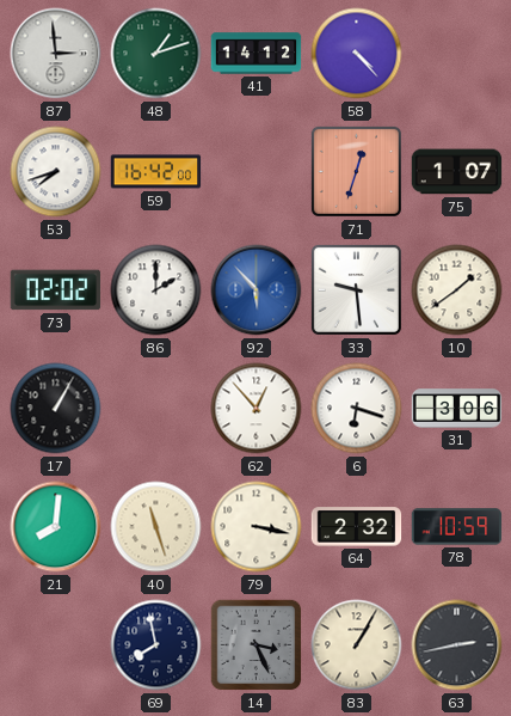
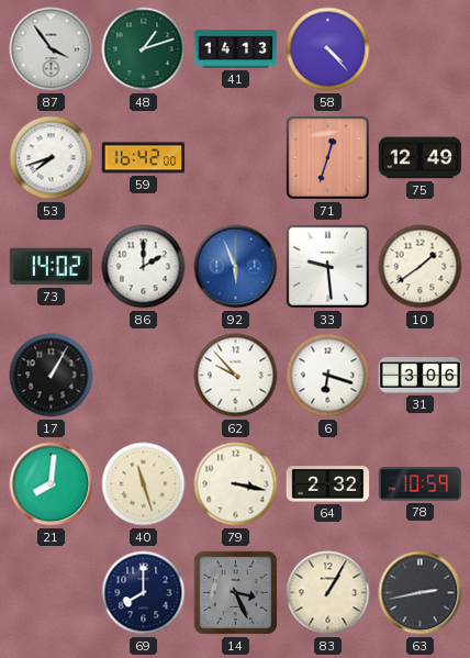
87: 2:59 -> 3:54 (52, 49)
41: 14:12 -> 14:13 (236, 49)
75: 1:07 -> 12:49 (421, 158)
73: 02:02 -> 14:02 (52, 267)
92: 5:53 -> 5:56 (236, 267)
62: 12:53 -> 9:53 (236, 376)
69: 7:58 -> 8:00 (144, 593)
